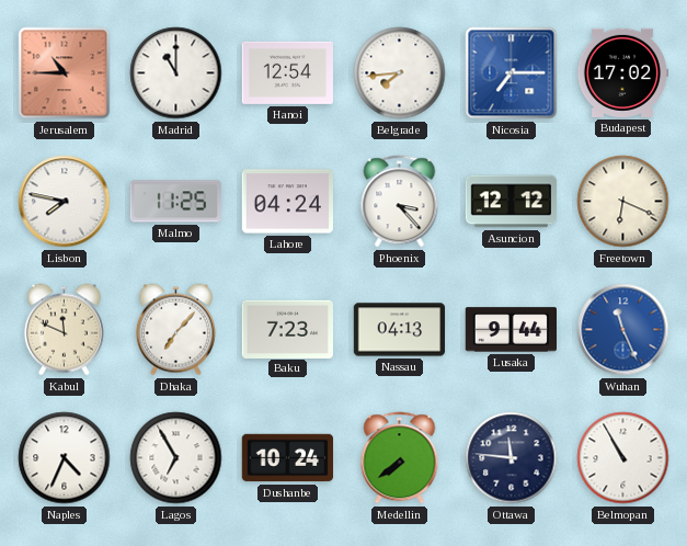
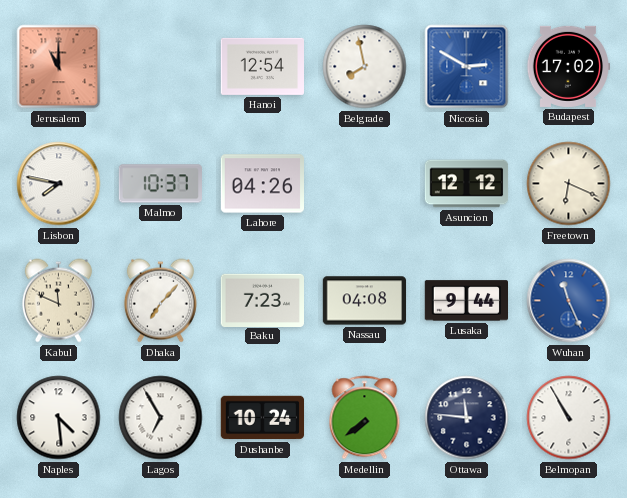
Jerusalem: 10:45 -> 11:00 (59, 67)
Madrid: 11:00 -> none (176, 73)
Belgrade: 7:44 -> 7:58 (365, 67)
Nicosia: 7:15 -> 2:50 (467, 67)
Malmo: 11:25 -> 10:37 (160, 184)
Lahore: 04:24 -> 04:26 (262, 184)
Phoenix: 3:23 -> none (400, 202)
Nassau: 04:13 -> 04:08 (365, 301)
Naples: 4:34 -> 4:29 (59, 418)
